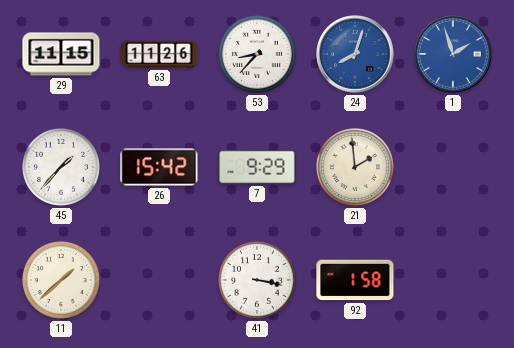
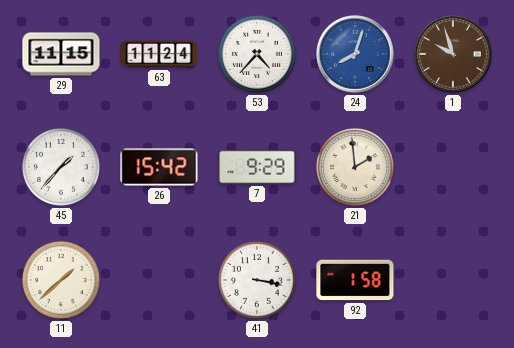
63: 11:26 -> 11:24 (159, 54)
53: 8:37 -> 4:37 (257, 54)
1: 1:57 -> 9:57 (453, 54)
1 dial: blue -> brown (453, 54)
